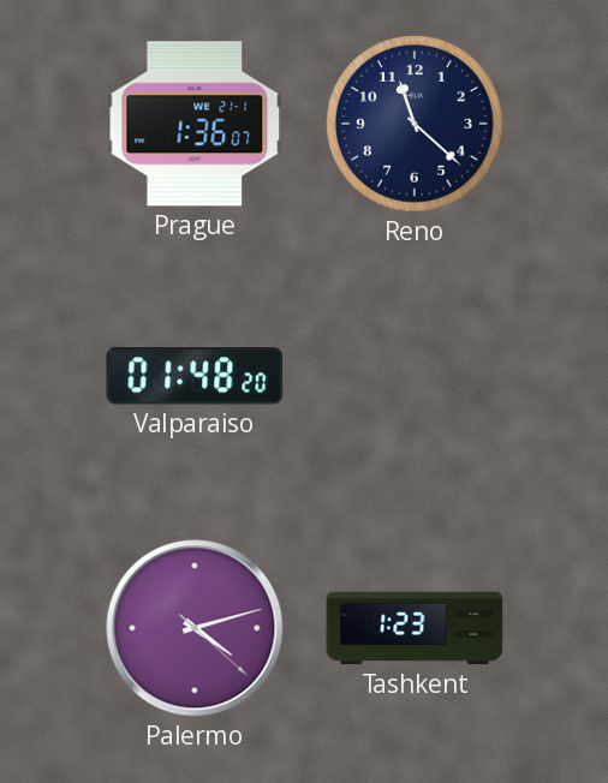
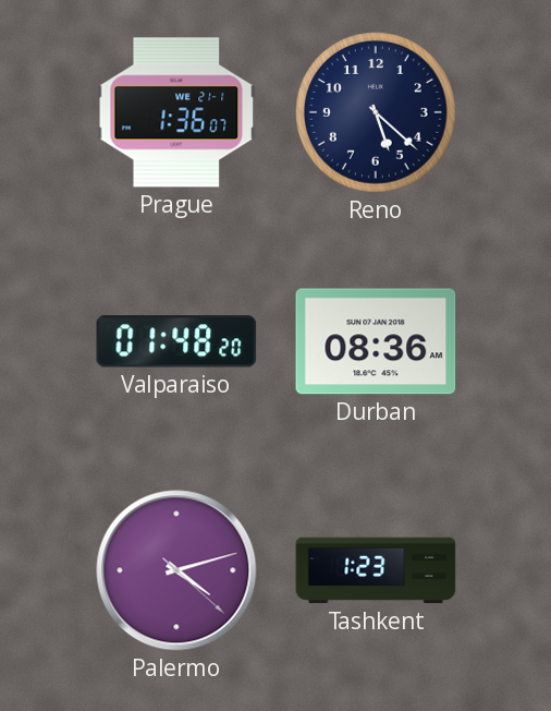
Reno: 11:22 -> 5:22 (377, 113)
Durban: none -> 08:36 (376, 341)
